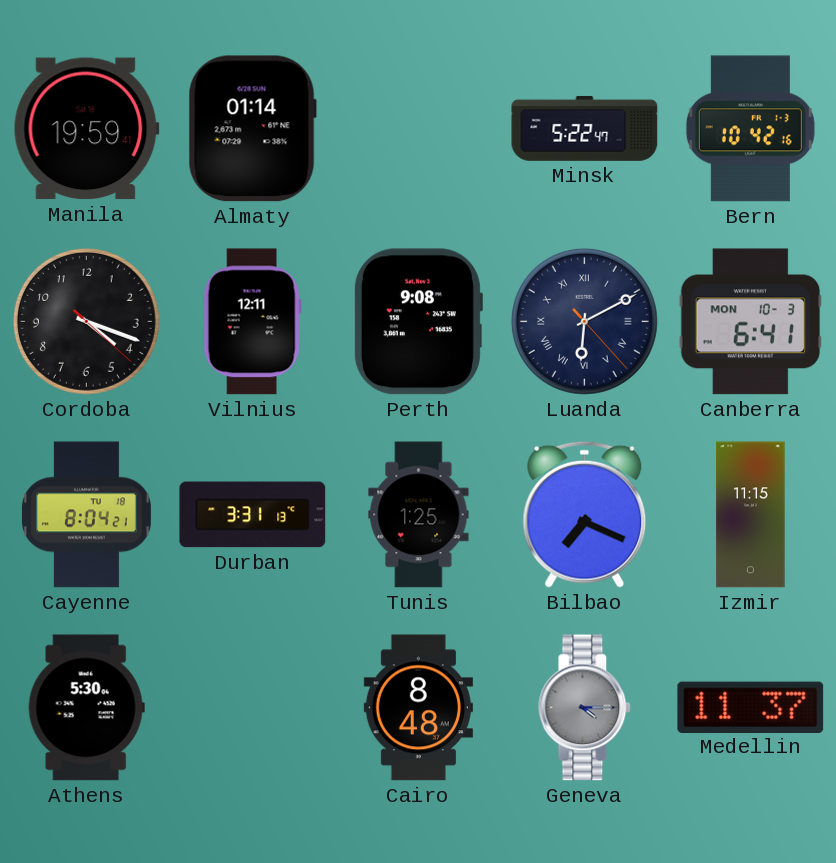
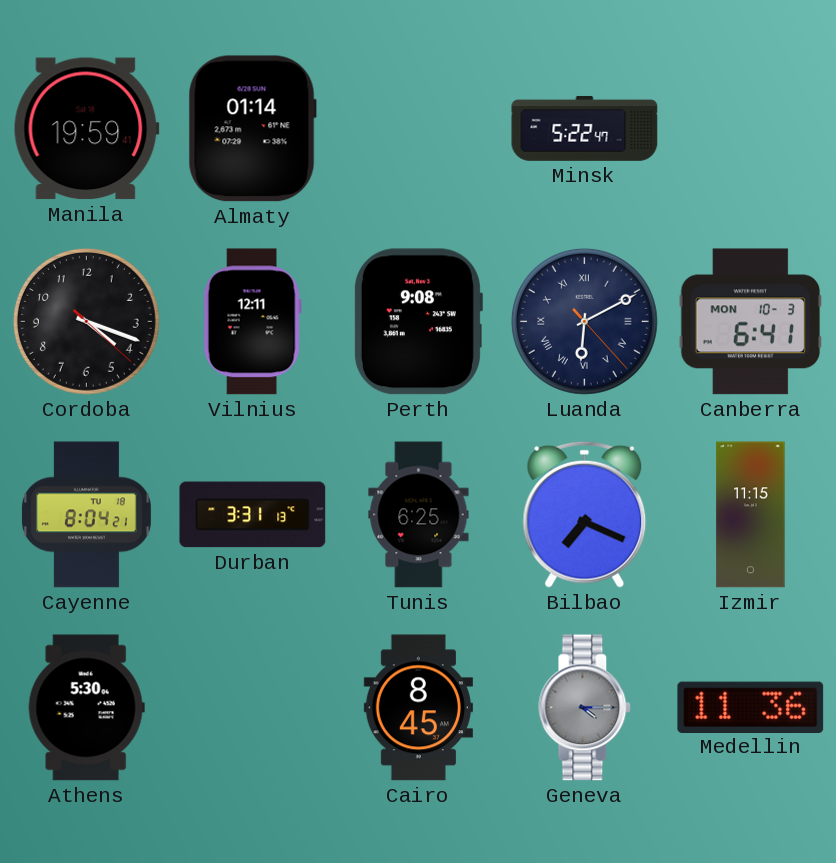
Bern: 10:42 -> none (750, 129)
Tunis: 1:25 -> 6:25 (419, 515)
Cairo: 8:48 -> 8:45 (418, 708)
Medellin: 11:37 -> 11:36 (751, 707)
